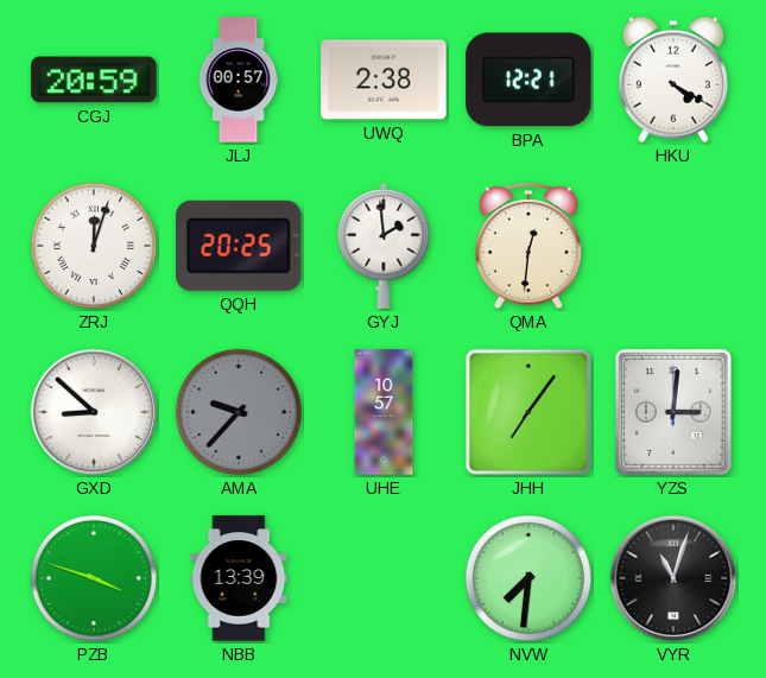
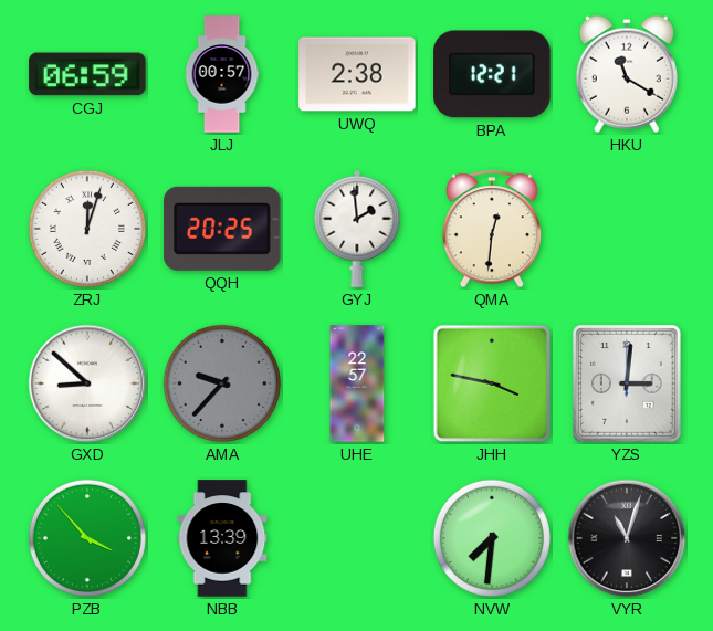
CGJ: 20:59 -> 06:59 (87, 74)
HKU: 4:20 -> 11:20 (627, 74)
UHE: 10:57 -> 22:57 (357, 383)
JHH: 7:06 -> 3:47 (492, 383)
PZB: 3:48 -> 3:53 (87, 538)
